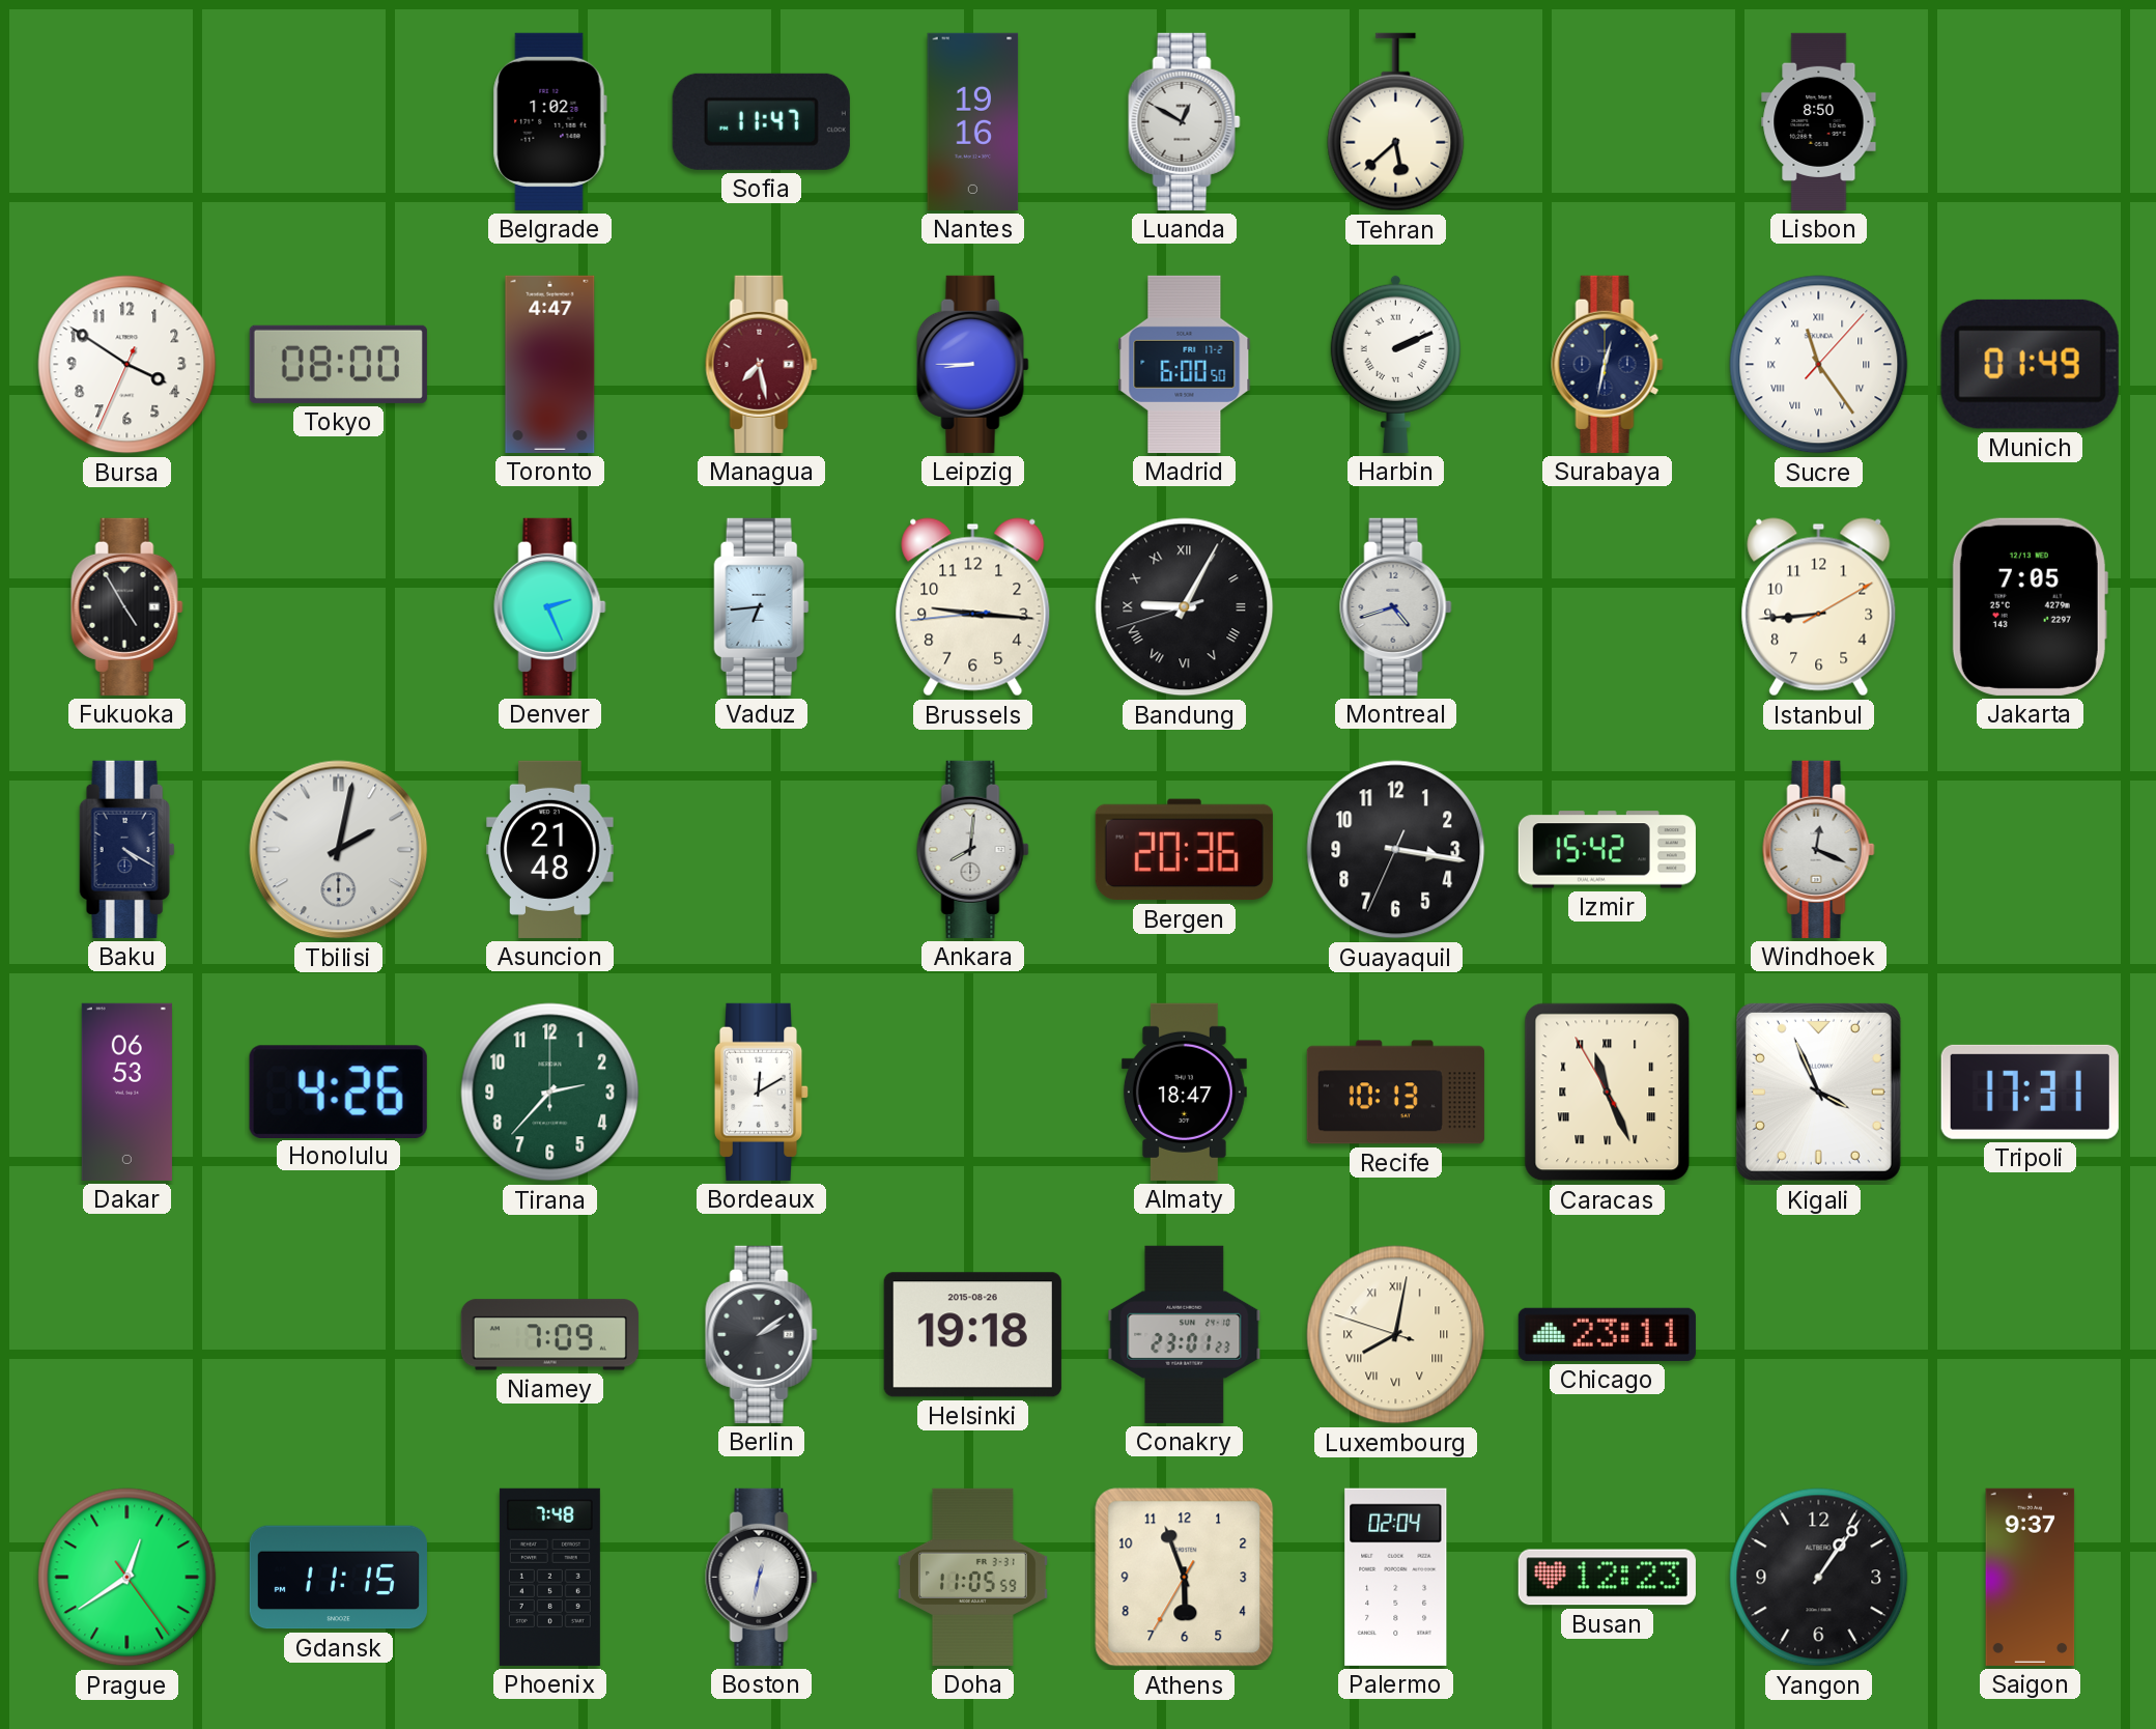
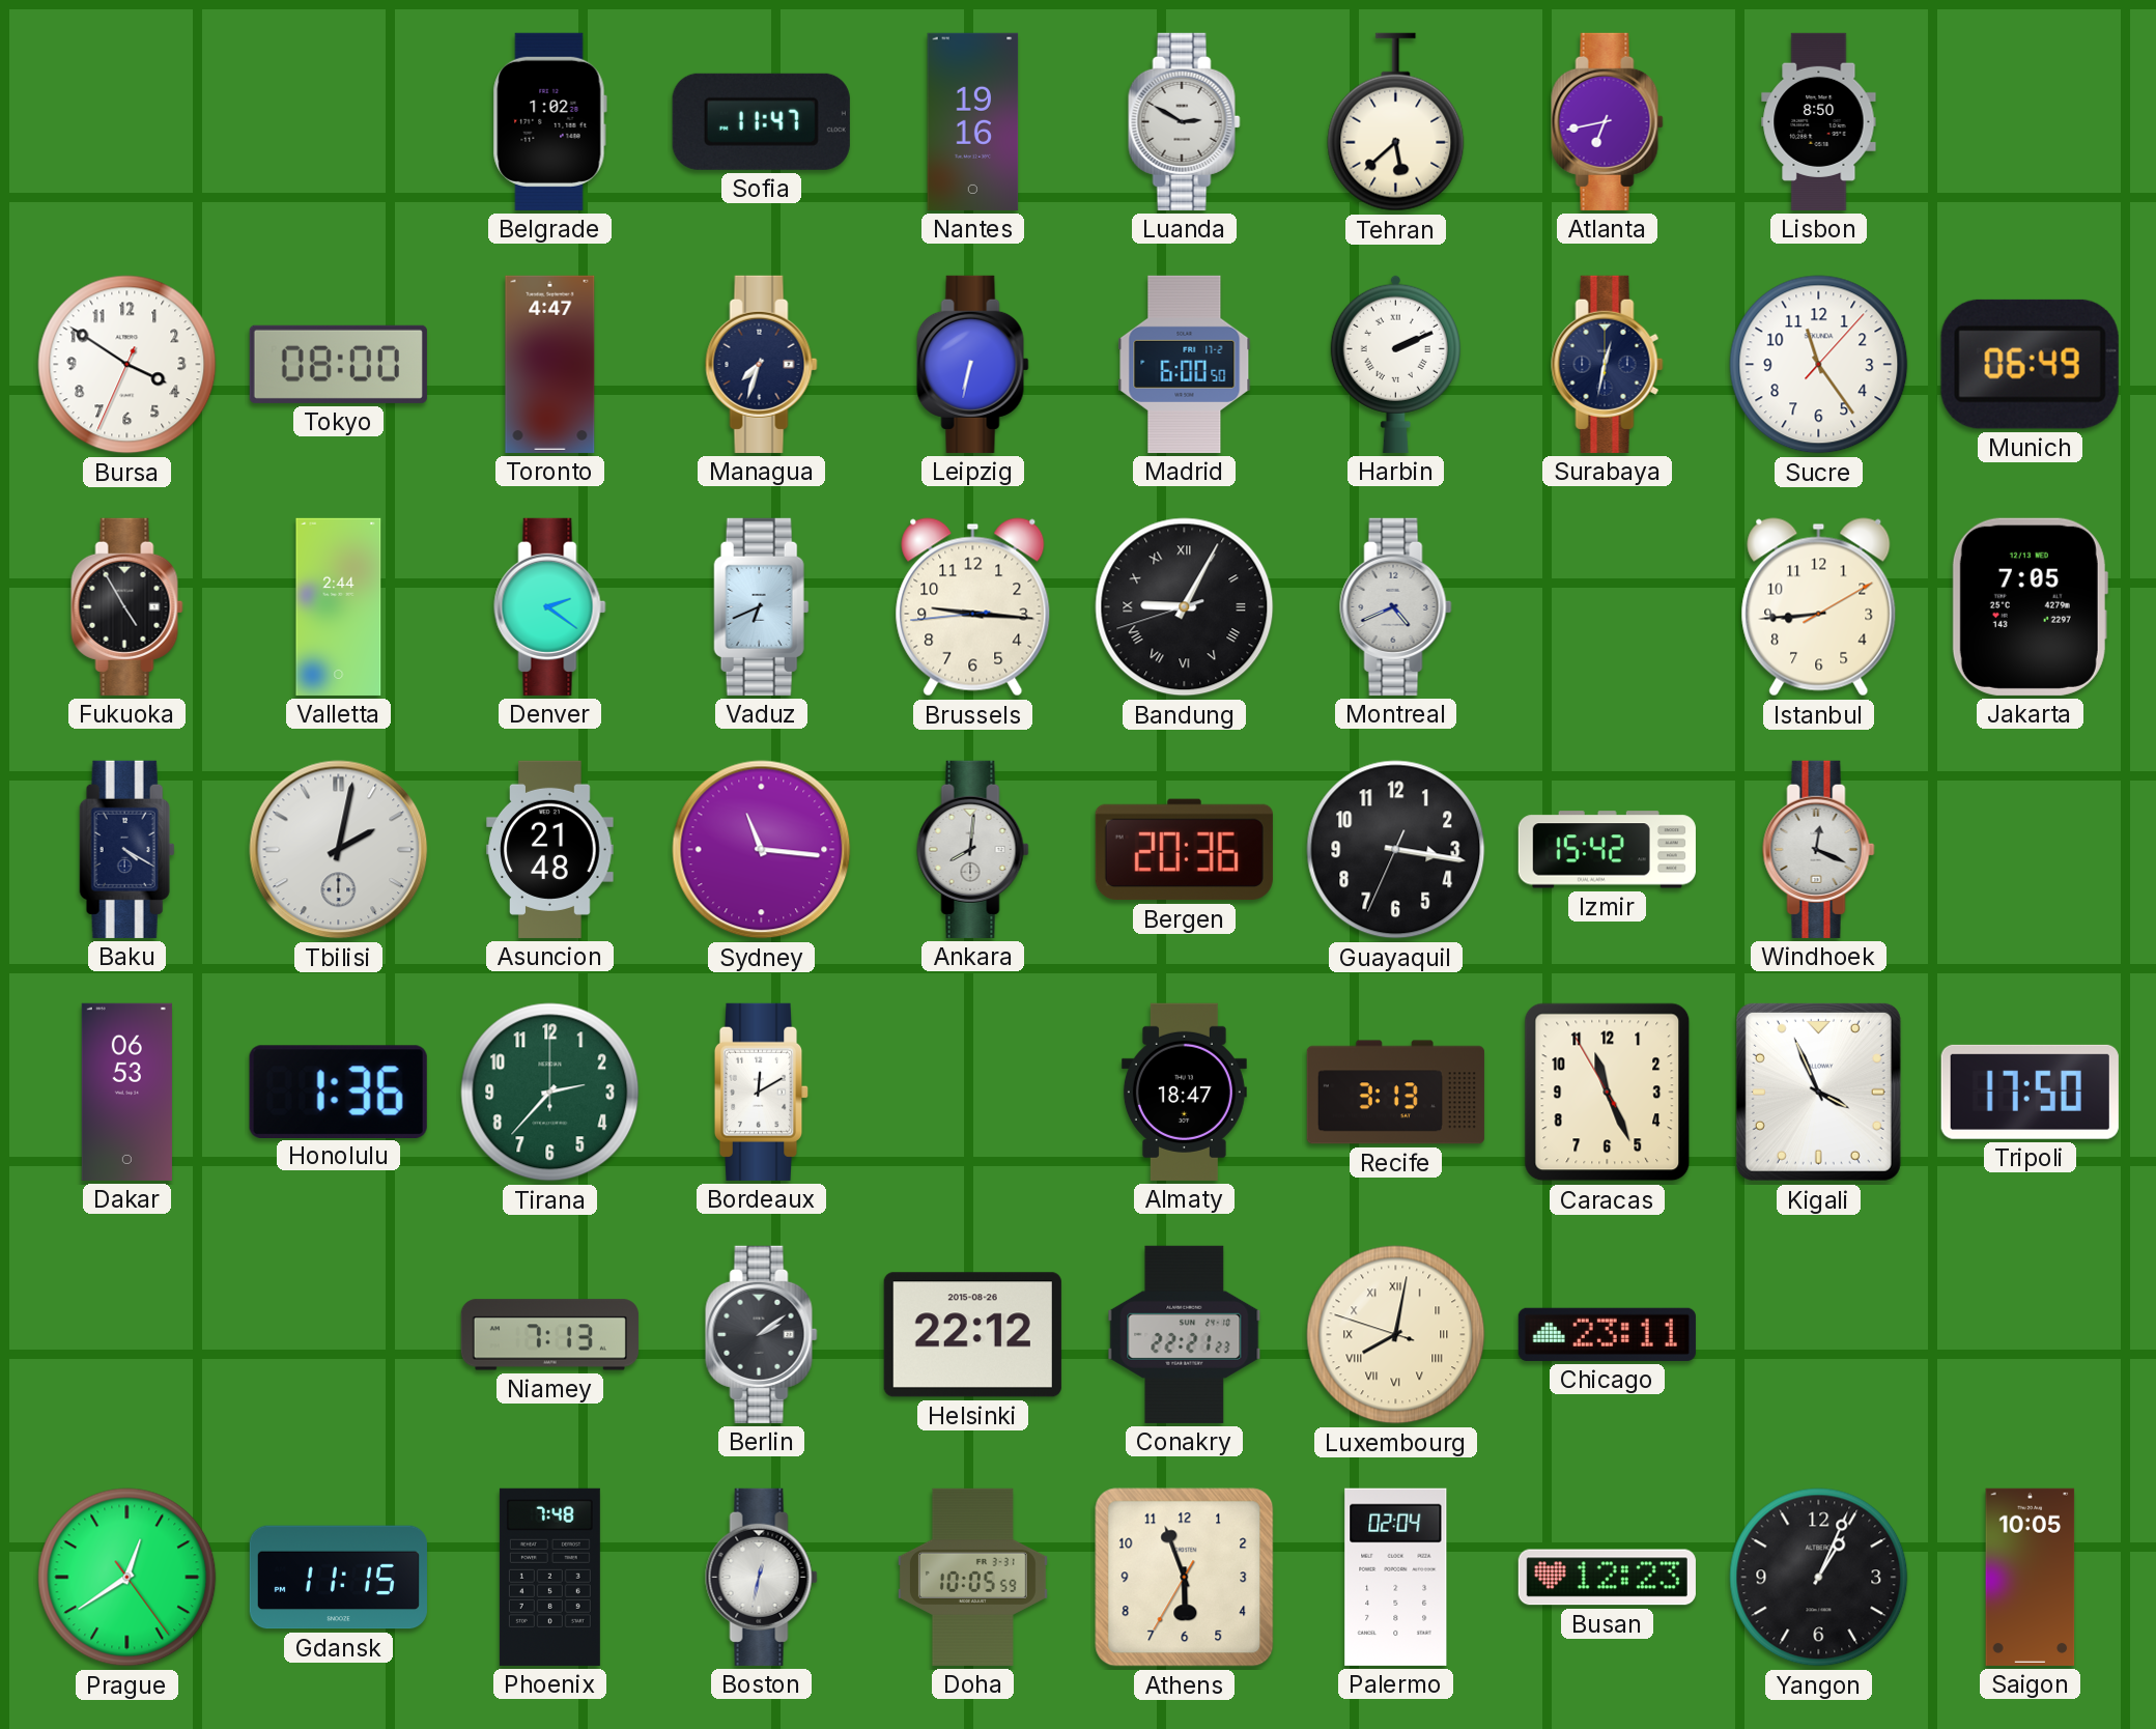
Luanda: 12:50 -> 2:50 (1185, 121)
Atlanta: none -> 6:43 (1608, 121)
Managua: 7:28 -> 7:33 (762, 364)
Managua dial: burgundy -> navy (762, 364)
Leipzig: 8:45 -> 6:32 (973, 364)
Sucre numerals: Roman -> Arabic (1819, 365)
Munich: 01:49 -> 06:49 (2030, 364)
Valletta: none -> 2:44 (339, 606)
Denver: 2:26 -> 2:21 (550, 606)
Vaduz: 6:44 -> 6:41 (762, 606)
Montreal: 4:42 -> 4:41 (1396, 606)
Sydney: none -> 11:16 (762, 850)
Honolulu: 4:26 -> 1:36 (338, 1092)
Recife: 10:13 -> 3:13 (1395, 1093)
Caracas numerals: Roman -> Arabic (1608, 1093)
Tripoli: 17:31 -> 17:50 (2030, 1092)
Niamey: 7:09 -> 7:13 (549, 1335)
Helsinki: 19:18 -> 22:12 (972, 1335)
Conakry: 23:01 -> 22:21 (1185, 1334)
Doha: 11:05 -> 10:05 (972, 1577)
Yangon: 1:06 -> 1:04 (1819, 1578)
Saigon: 9:37 -> 10:05 (2031, 1577)
